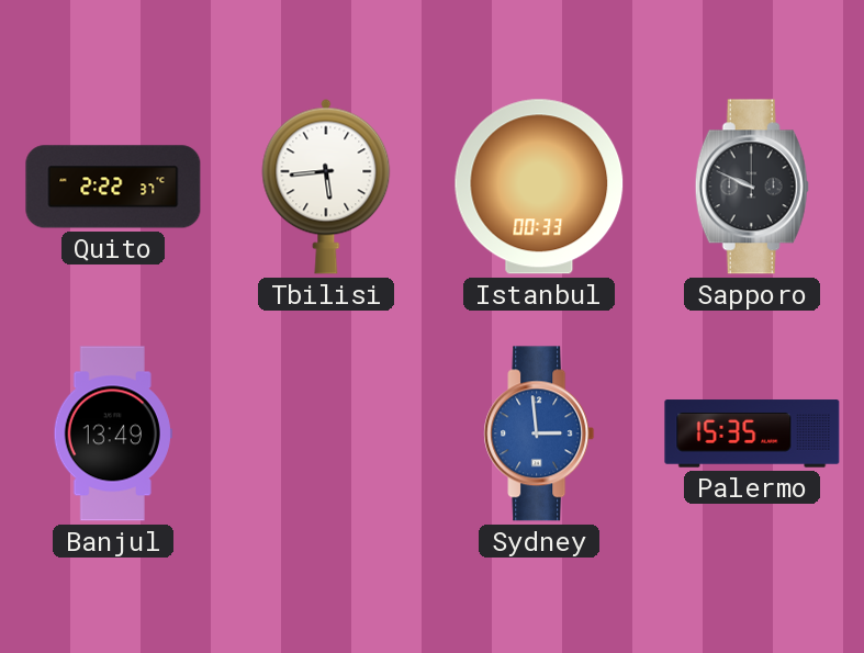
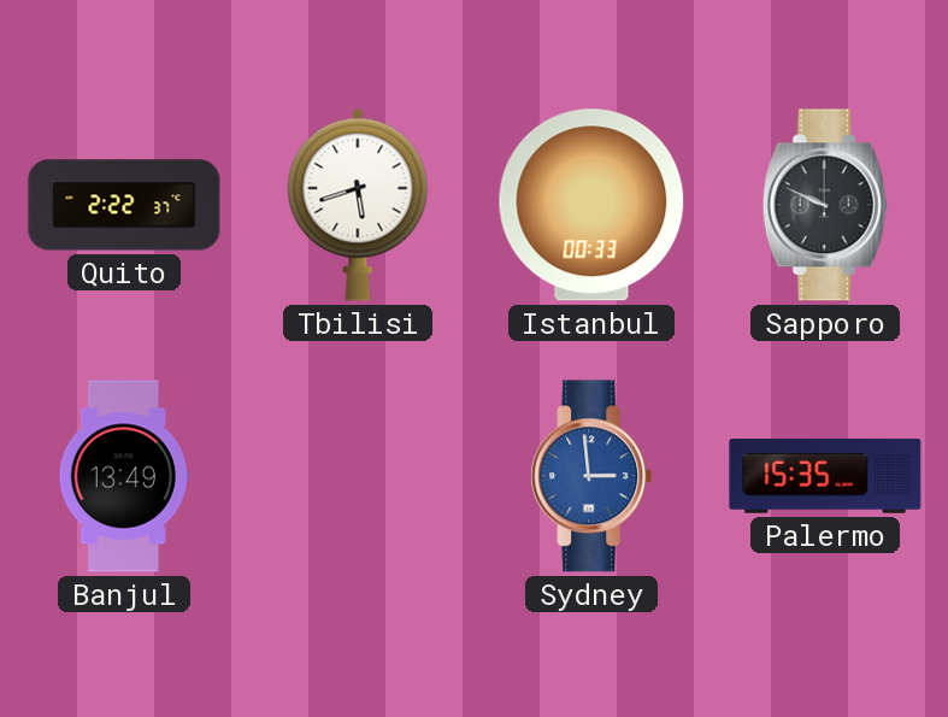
Tbilisi: 5:44 -> 5:42 (358, 205)
